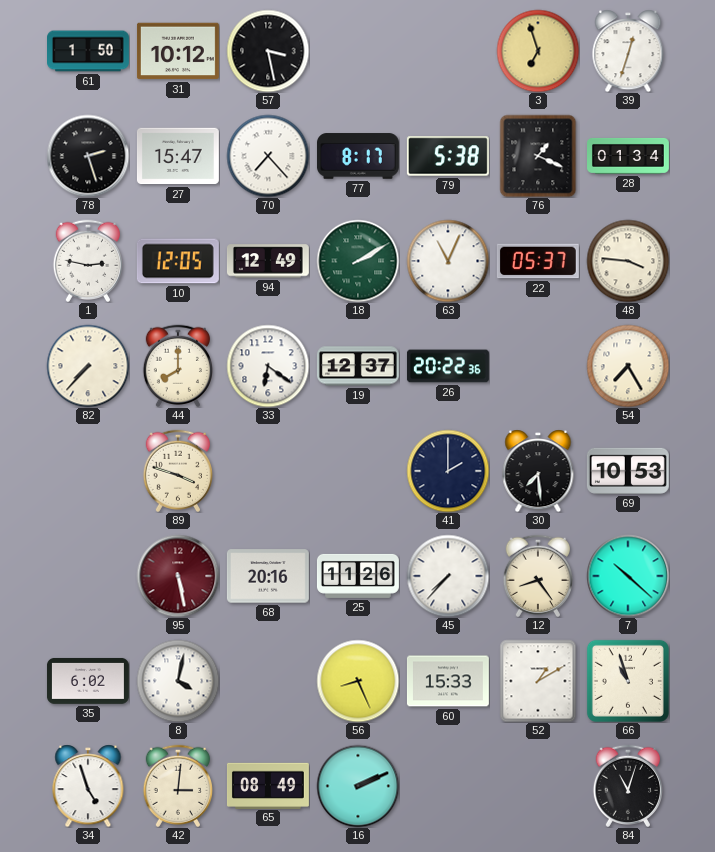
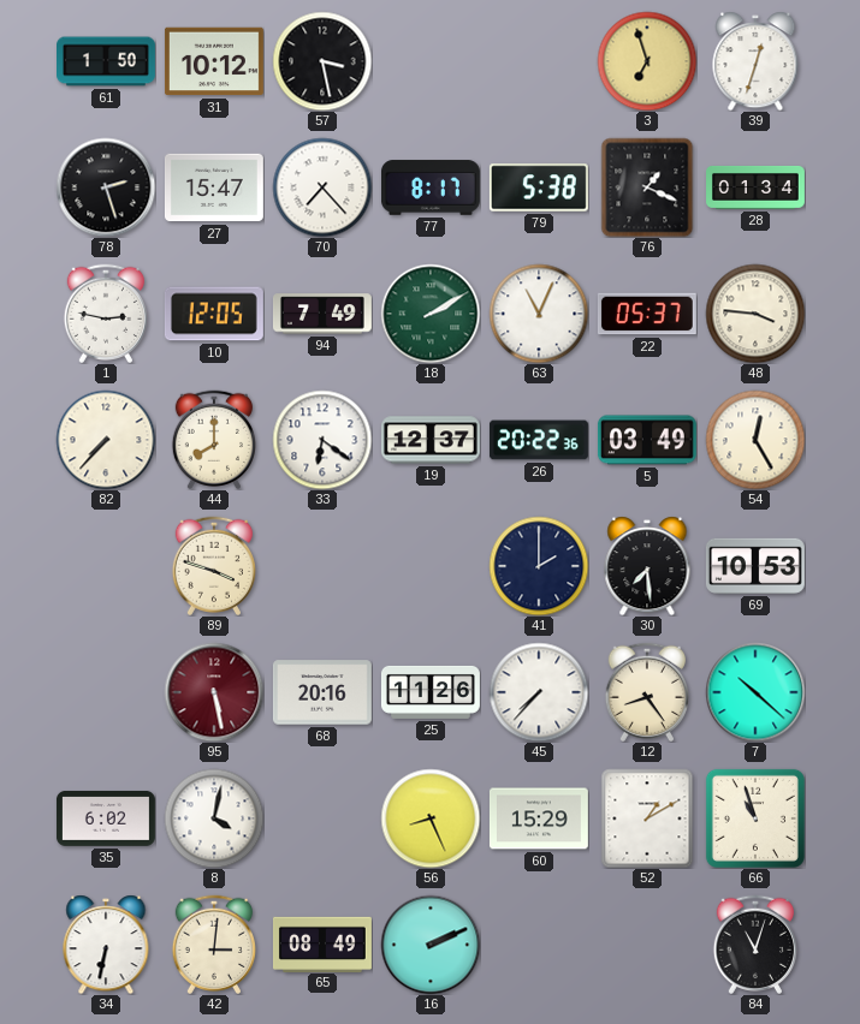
94: 12:49 -> 7:49 (322, 314)
5: none -> 03:49 (647, 440)
54: 7:25 -> 12:25 (755, 440)
60: 15:33 -> 15:29 (539, 818)
34: 4:57 -> 6:32 (106, 945)
